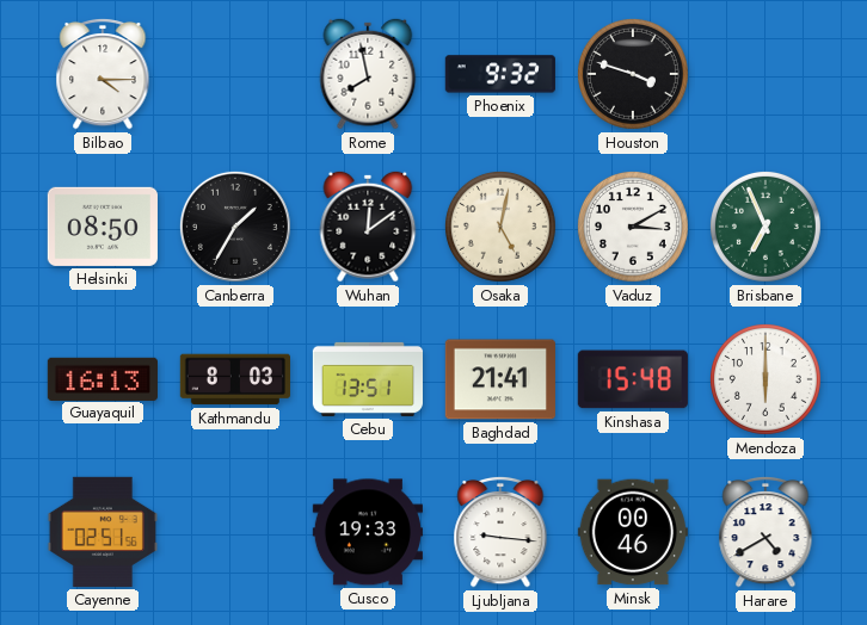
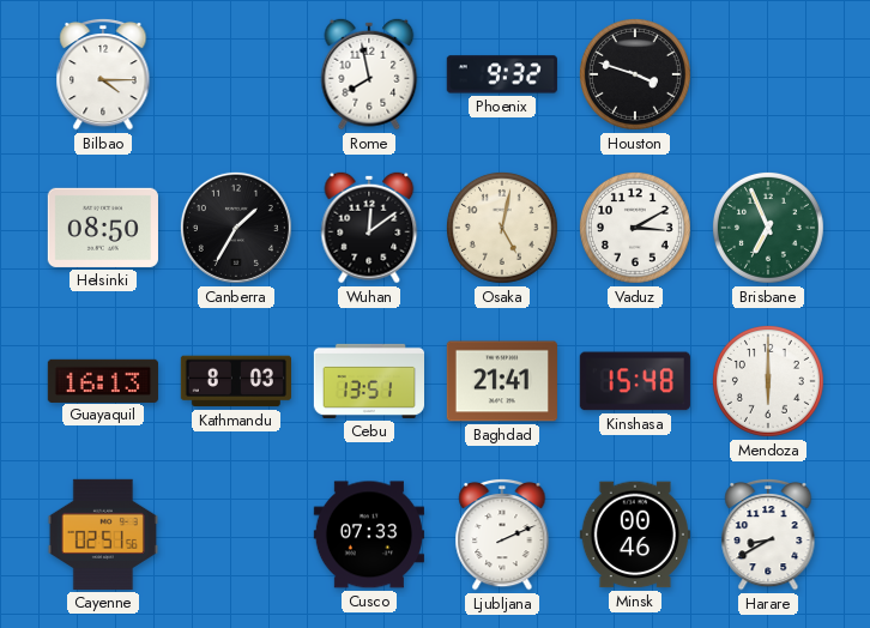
Cusco: 19:33 -> 07:33 (369, 535)
Ljubljana: 9:16 -> 2:11 (502, 535)
Harare: 4:40 -> 8:40 (768, 535)
